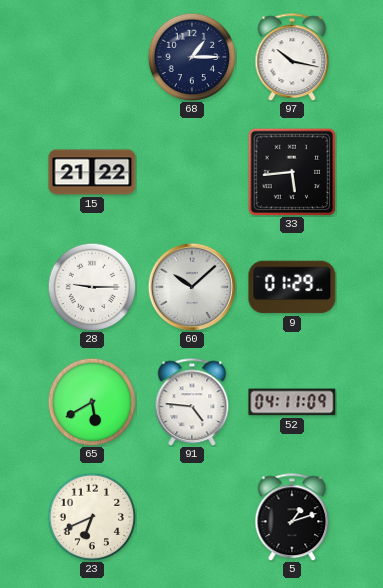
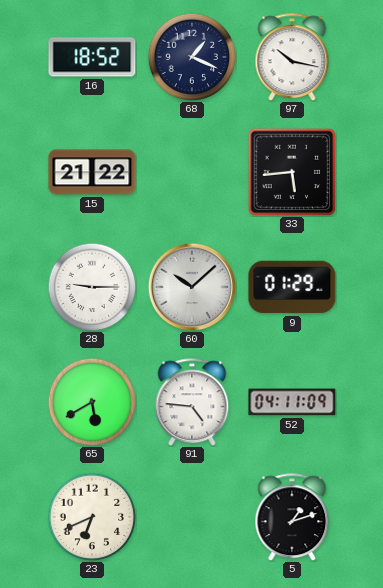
16: none -> 18:52 (92, 57)
68: 1:15 -> 1:19 (192, 57)
